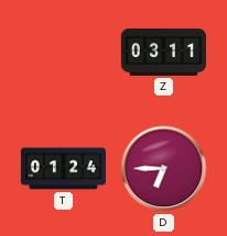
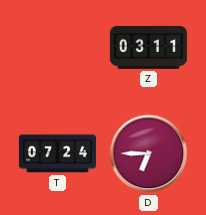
T: 01:24 -> 07:24 (57, 154)
